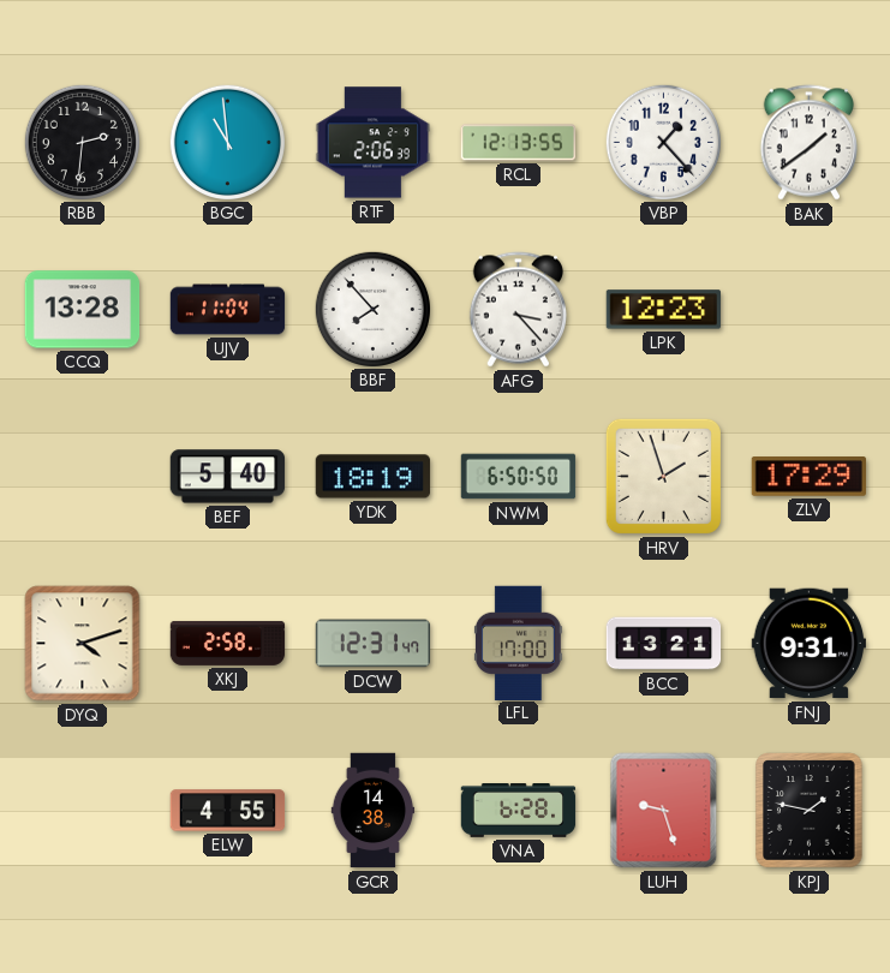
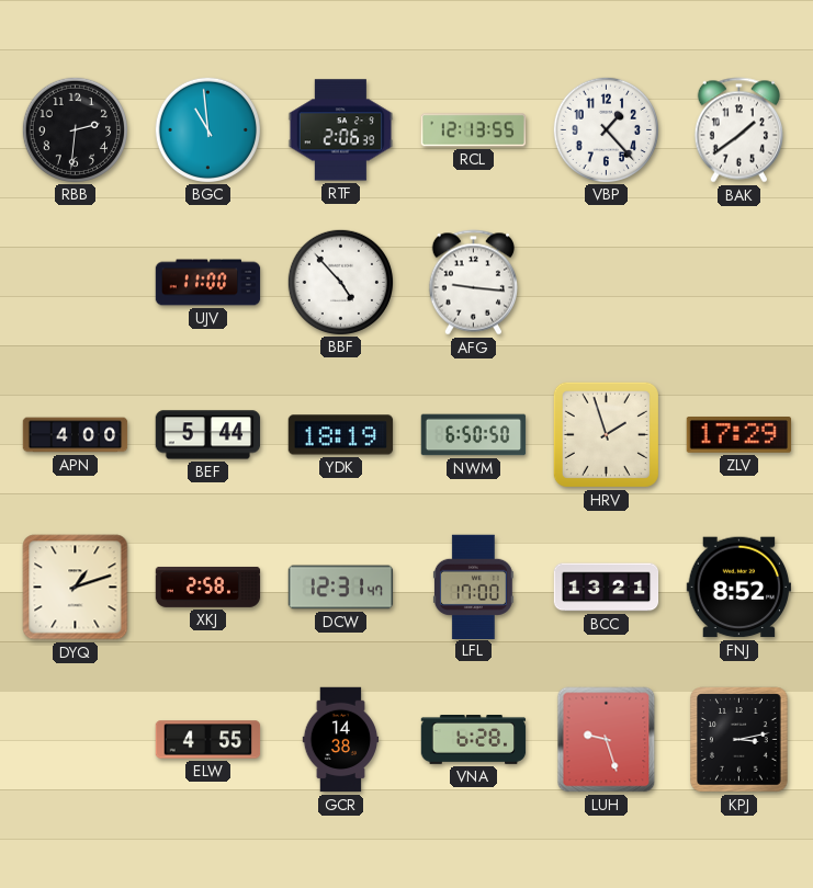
CCQ: 13:28 -> none (83, 310)
UJV: 11:04 -> 11:00 (208, 283)
BBF: 7:53 -> 4:53 (340, 282)
AFG: 3:23 -> 9:16 (473, 283)
LPK: 12:23 -> none (664, 310)
APN: none -> 4:00 (76, 435)
BEF: 5:40 -> 5:44 (208, 435)
DYQ: 4:12 -> 1:12 (76, 588)
FNJ: 9:31 -> 8:52 (739, 588)
KPJ: 1:47 -> 3:13 (739, 740)
